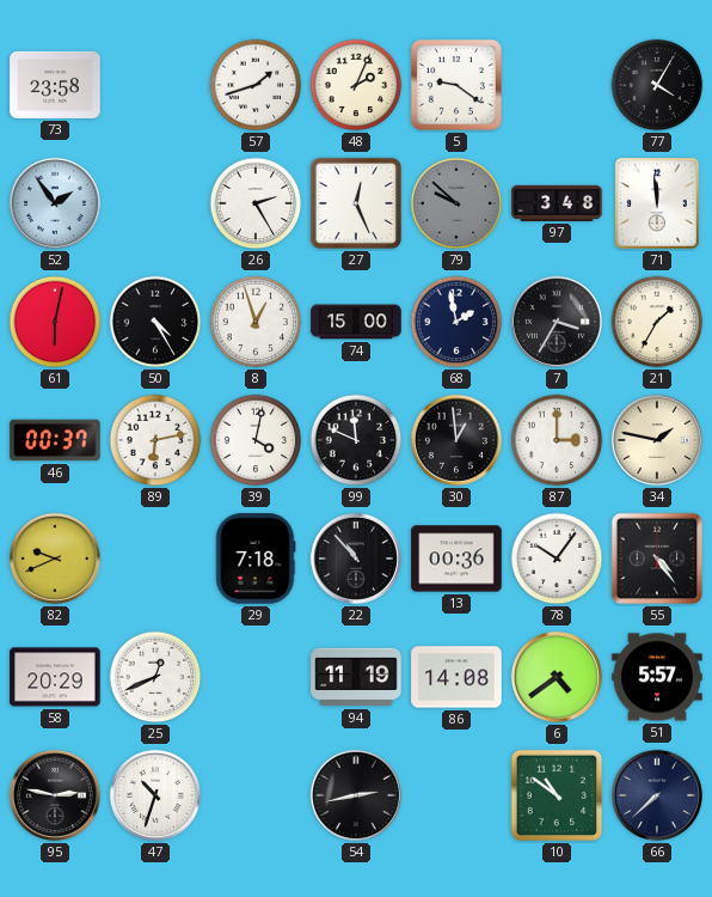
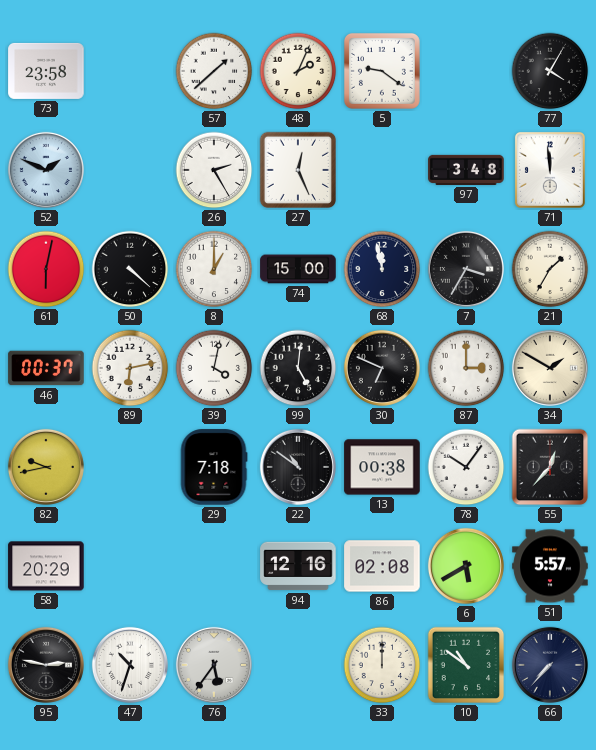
57: 1:42 -> 1:38 (214, 71)
52: 1:54 -> 1:49 (46, 170)
79: 9:52 -> none (456, 203)
50: 4:25 -> 4:22 (130, 269)
8: 12:57 -> 1:00 (214, 269)
68: 1:58 -> 11:58 (382, 269)
99: 11:49 -> 5:01 (298, 368)
30: 12:59 -> 6:49 (382, 368)
34: 1:47 -> 1:50 (550, 368)
82: 9:41 -> 9:43 (46, 467)
22: 10:53 -> 10:51 (298, 467)
13: 00:36 -> 00:38 (382, 467)
55: 4:24 -> 12:37 (550, 467)
25: 12:41 -> none (155, 677)
94: 11:19 -> 12:16 (298, 566)
86: 14:08 -> 02:08 (382, 566)
6: 4:39 -> 5:40 (466, 566)
76: none -> 5:36 (214, 665)
54: 2:43 -> none (356, 795)
33: none -> 12:00 (382, 665)
66: 7:38 -> 7:37 (550, 665)
